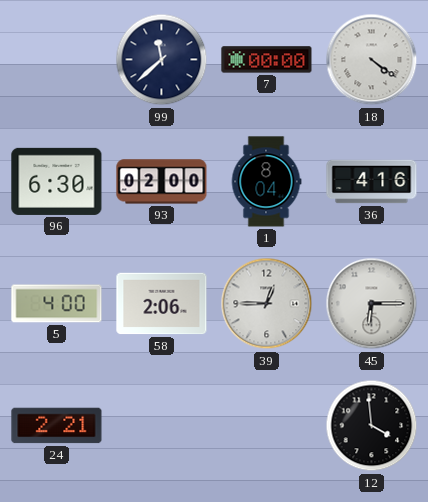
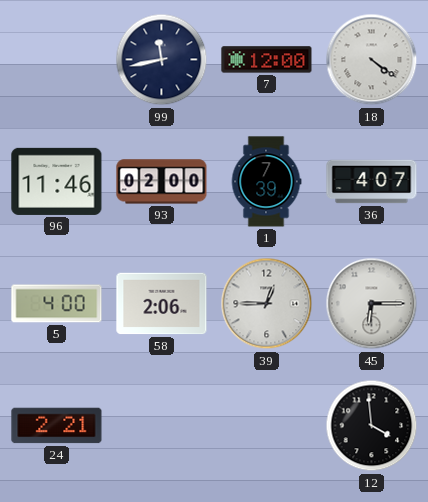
99: 11:38 -> 11:43 (162, 60)
7: 00:00 -> 12:00 (267, 60)
96: 6:30 -> 11:46 (57, 181)
1: 8:04 -> 7:39 (266, 182)
36: 4:16 -> 4:07 (372, 182)
